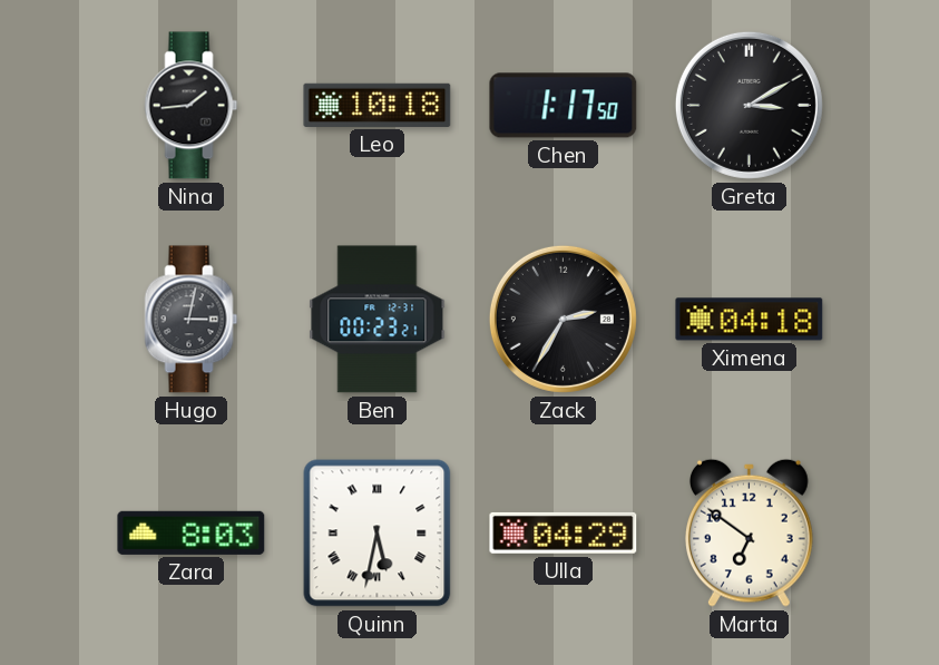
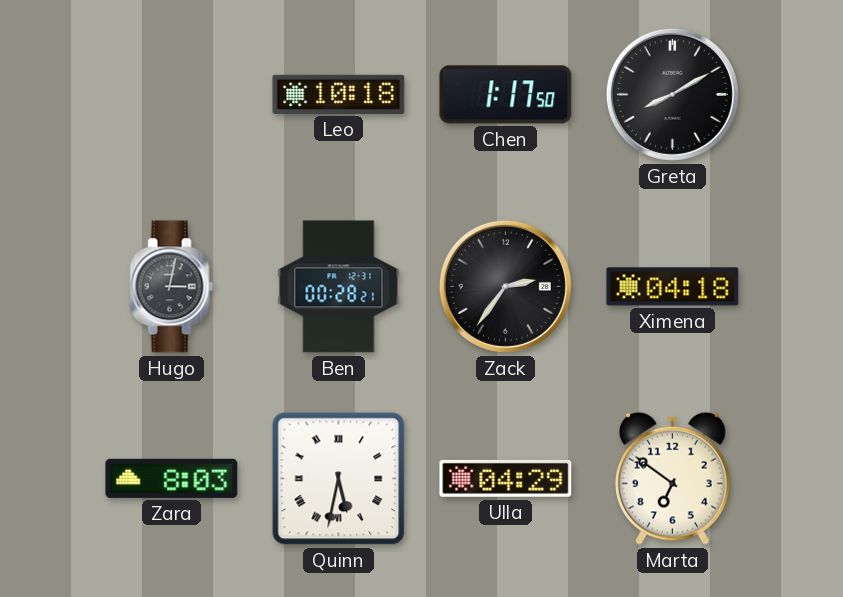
Nina: 1:44 -> none (192, 106)
Greta: 3:10 -> 8:10 (672, 94)
Ben: 00:23 -> 00:28 (339, 287)
Zack: 2:35 -> 2:36 (505, 286)
